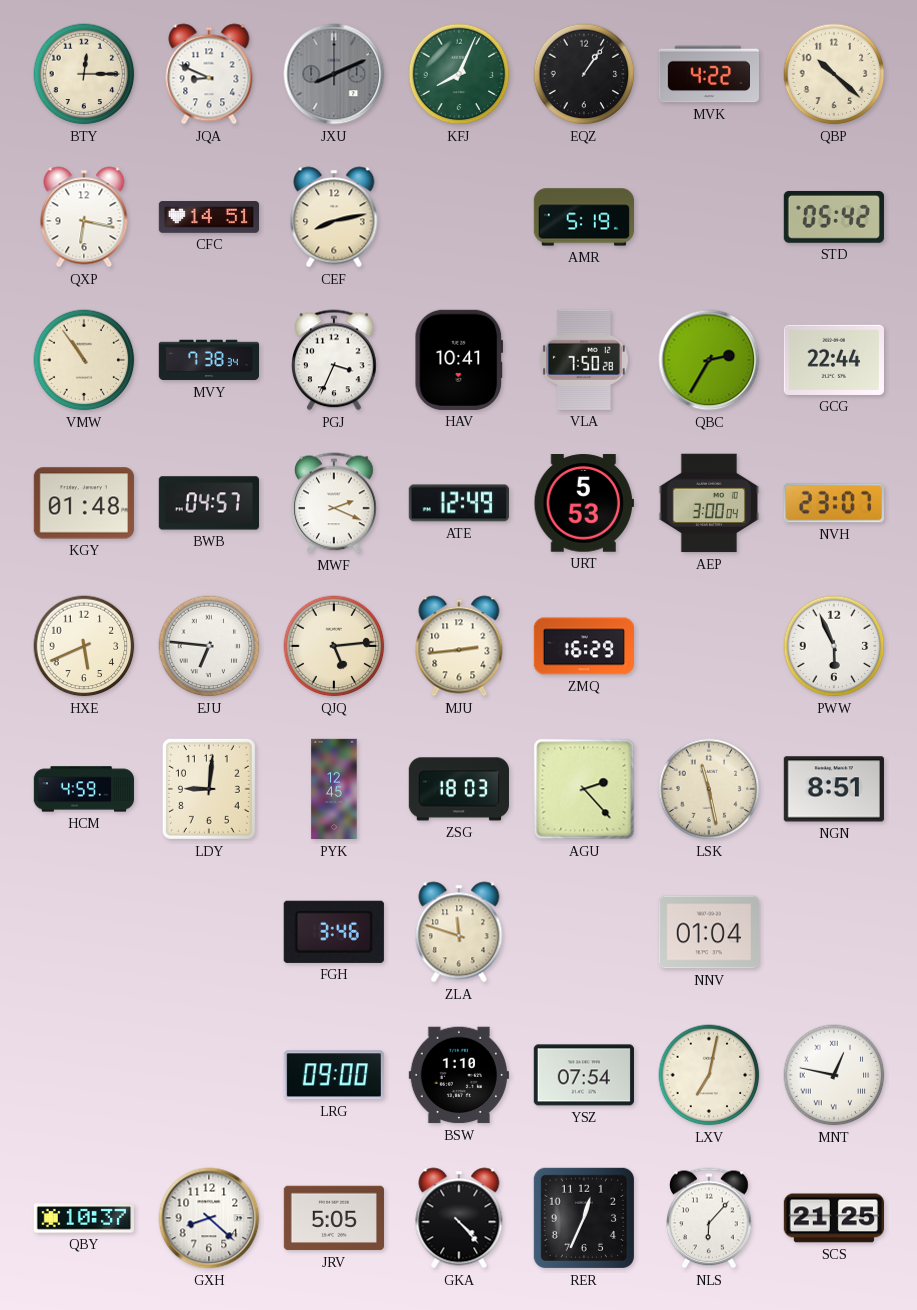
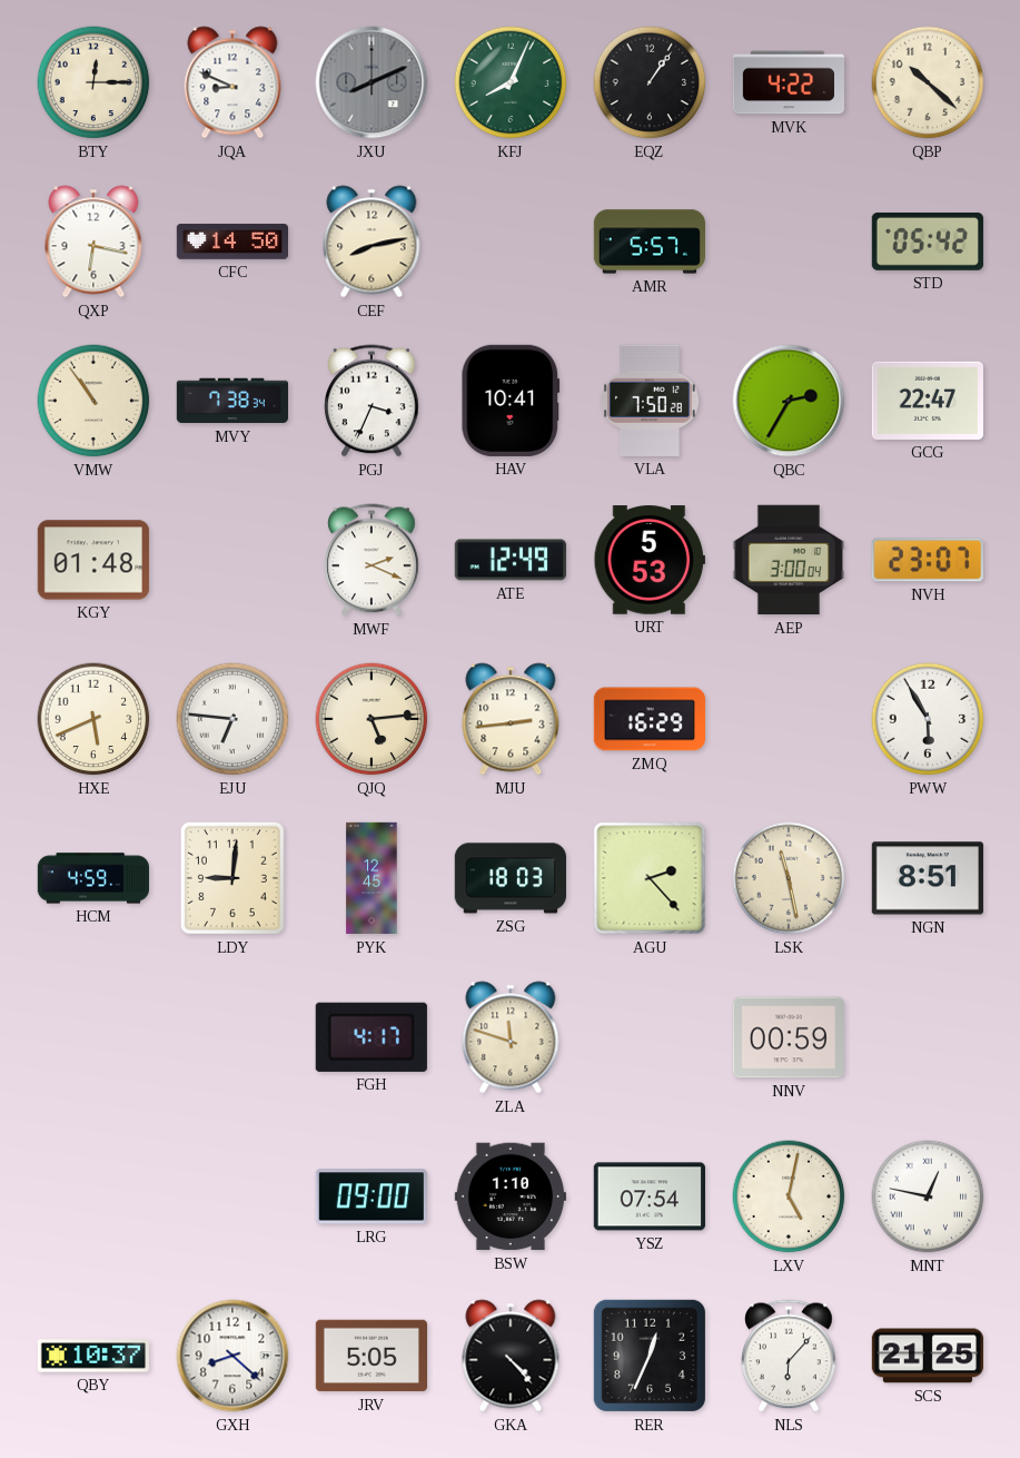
CFC: 14:51 -> 14:50 (231, 242)
AMR: 5:19 -> 5:57 (648, 242)
GCG: 22:44 -> 22:47 (928, 401)
BWB: 04:57 -> none (208, 503)
PWW: 5:56 -> 5:55 (928, 719)
FGH: 3:46 -> 4:17 (372, 1037)
NNV: 01:04 -> 00:59 (789, 1037)
LXV: 7:02 -> 5:02 (789, 1196)
